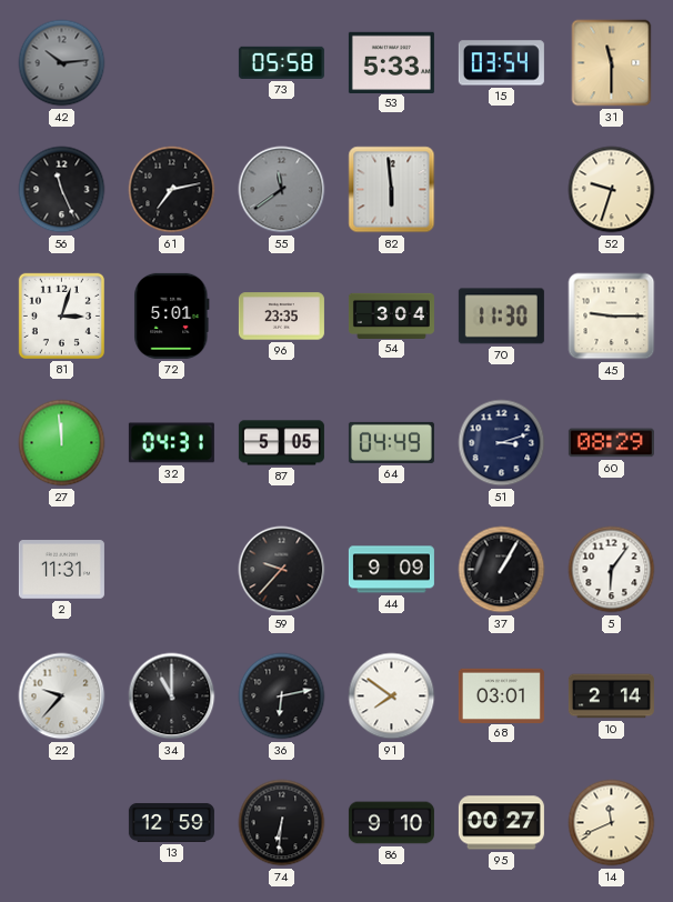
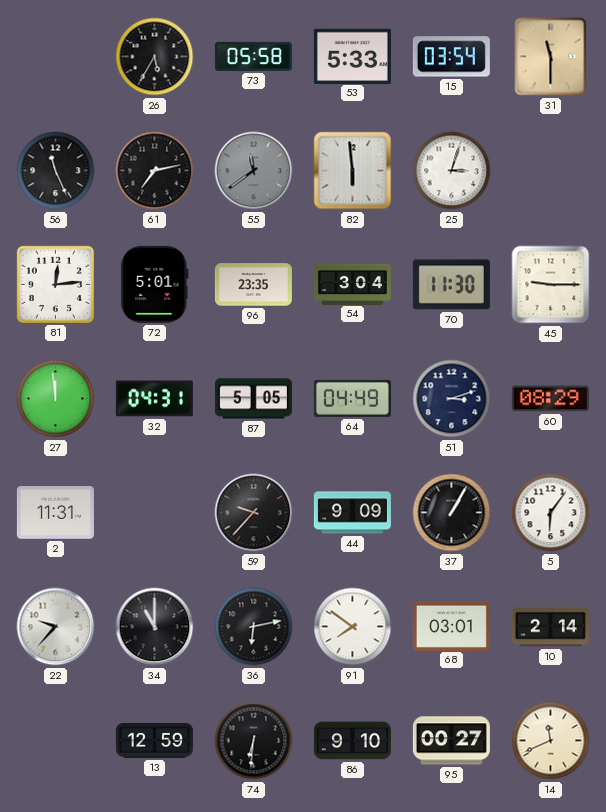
42: 10:14 -> none (62, 63)
26: none -> 5:35 (155, 57)
25: none -> 3:03 (452, 171)
52: 9:33 -> none (612, 190)
81: 3:03 -> 12:14 (55, 284)
